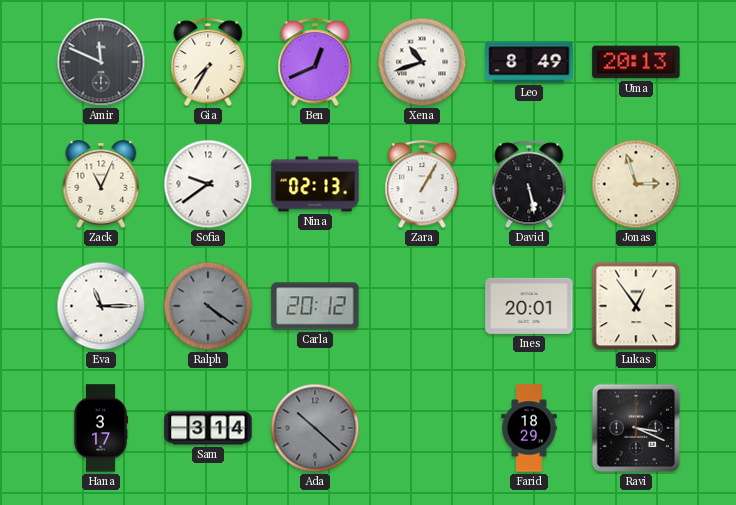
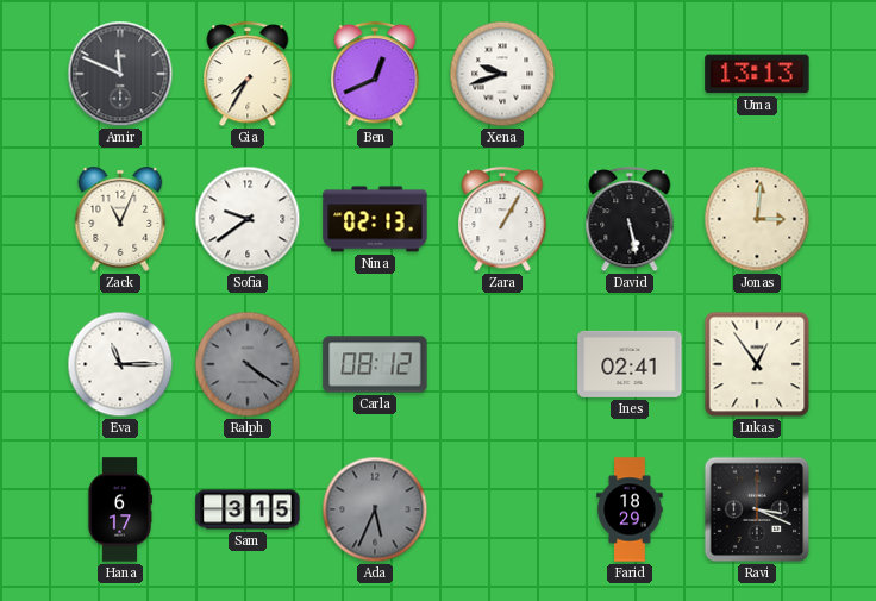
Xena: 10:42 -> 9:42 (502, 74)
Leo: 8:49 -> none (529, 62)
Uma: 20:13 -> 13:13 (757, 74)
Jonas: 2:57 -> 3:01 (757, 219)
Carla: 20:12 -> 08:12 (375, 364)
Ines: 20:01 -> 02:41 (630, 364)
Hana: 3:17 -> 6:17 (120, 509)
Sam: 3:14 -> 3:15 (248, 509)
Ada: 10:22 -> 5:34 (375, 509)
